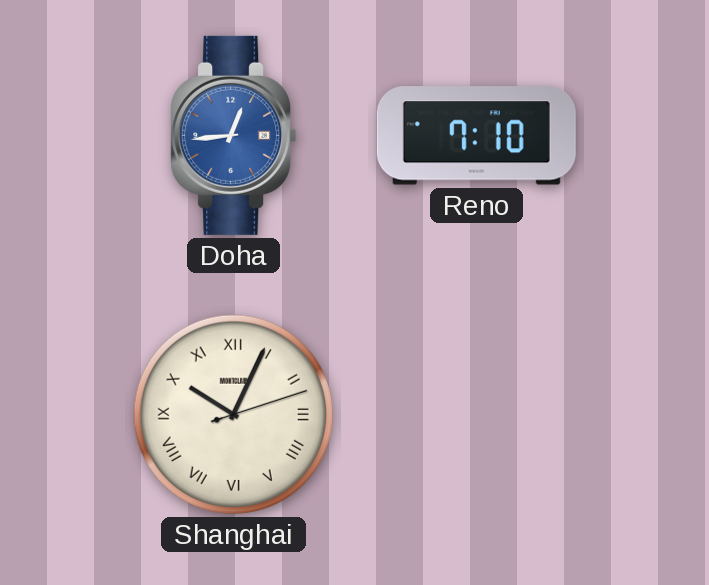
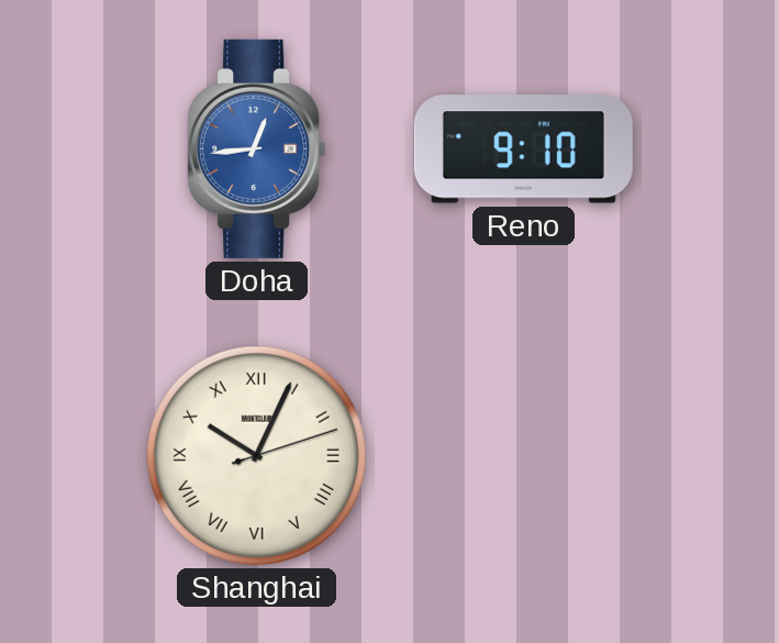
Reno: 7:10 -> 9:10 (523, 149)
